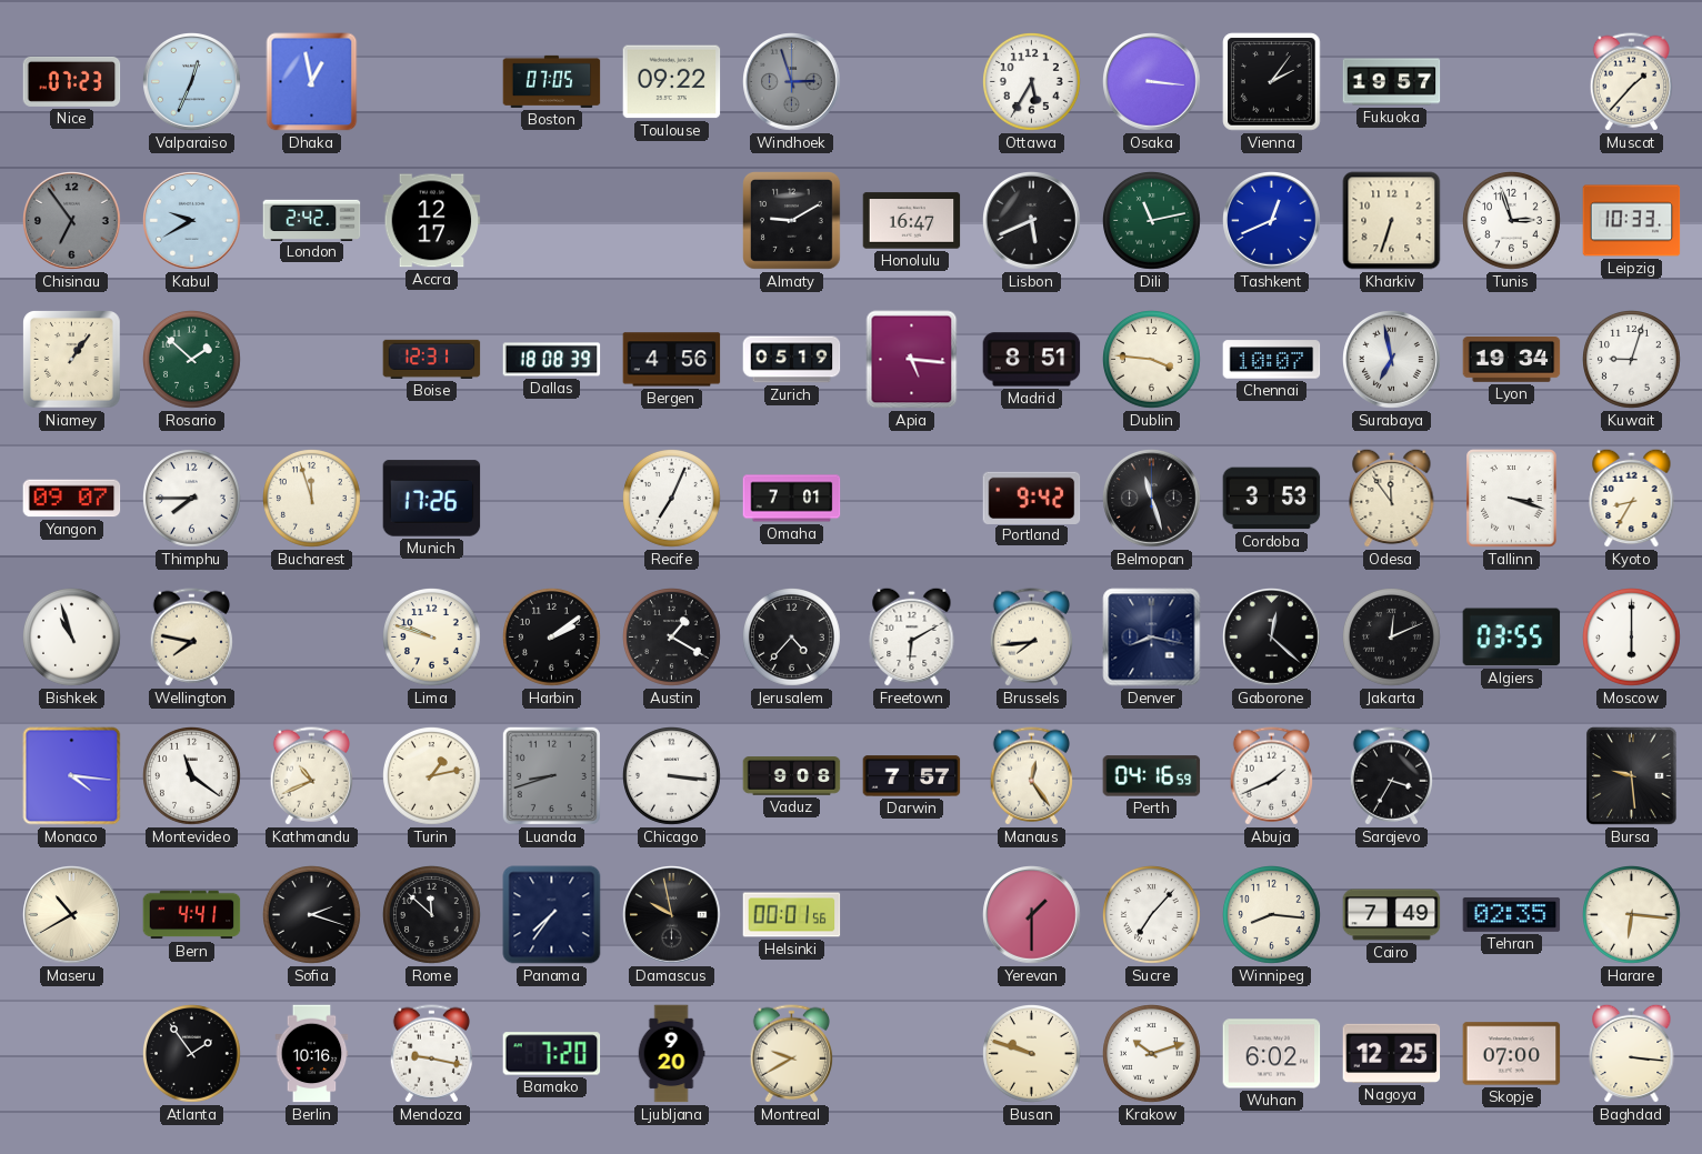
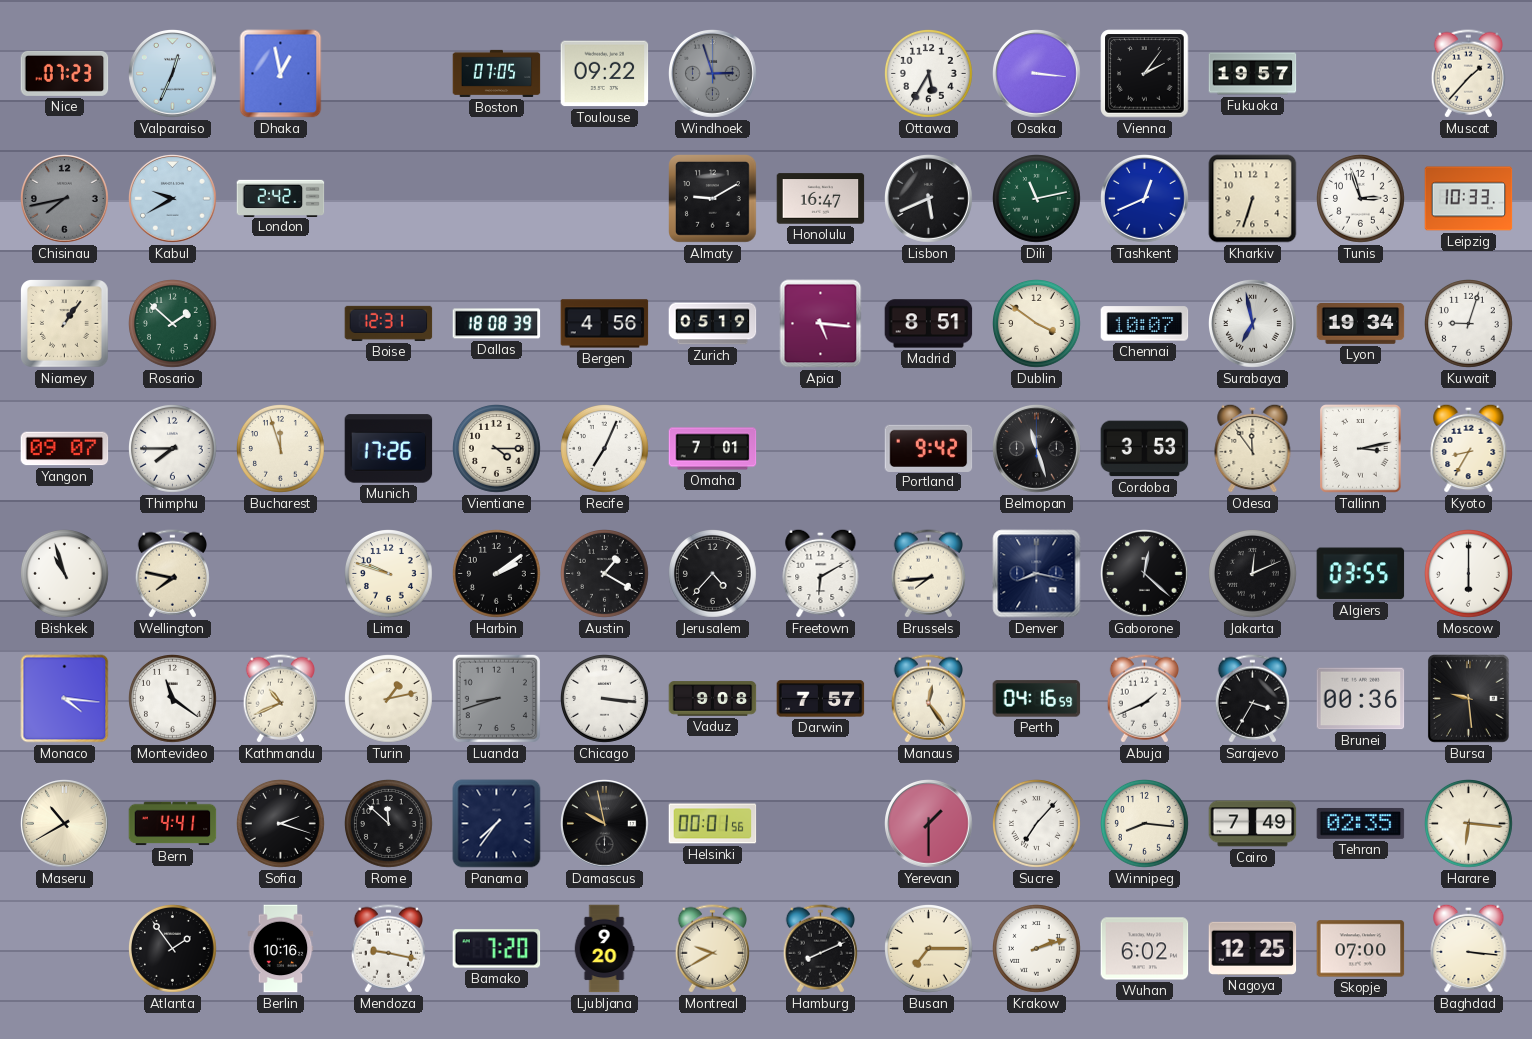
Chisinau: 6:54 -> 7:43 (65, 199)
Accra: 12:17 -> none (432, 221)
Dublin: 3:46 -> 3:51 (1037, 324)
Vientiane: none -> 4:15 (497, 449)
Tallinn: 3:18 -> 3:13 (1361, 449)
Brunei: none -> 00:36 (1361, 699)
Hamburg: none -> 8:11 (820, 949)
Busan: 9:48 -> 7:15 (929, 949)
Krakow: 10:12 -> 2:12 (1037, 949)
